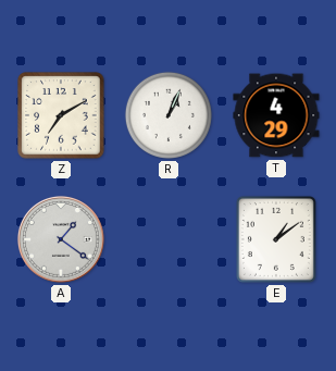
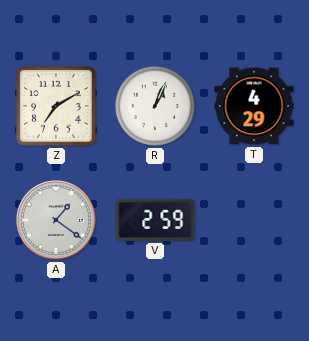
V: none -> 2:59 (155, 220)
E: 1:09 -> none (276, 239)
